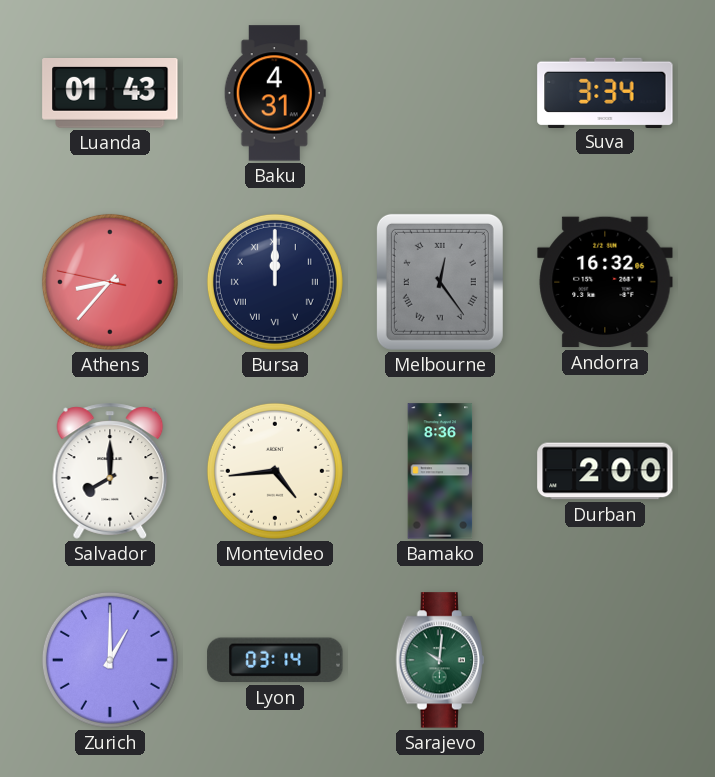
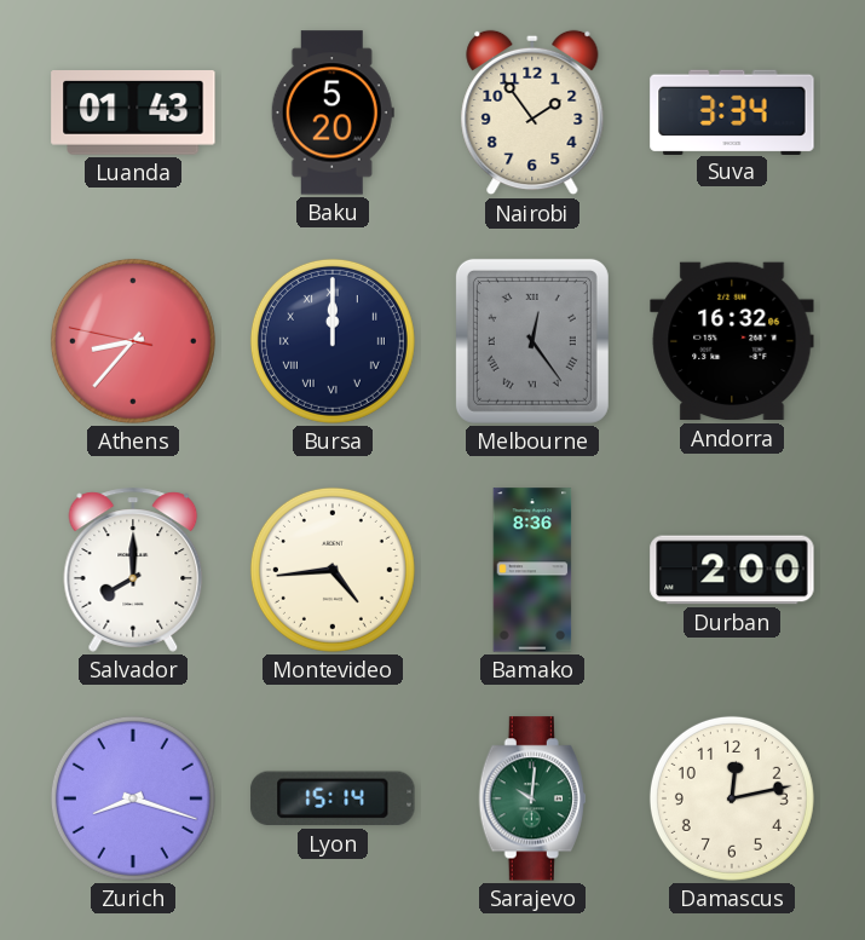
Baku: 4:31 -> 5:20 (333, 113)
Nairobi: none -> 1:54 (532, 113)
Zurich: 1:00 -> 8:18 (133, 798)
Lyon: 03:14 -> 15:14 (333, 798)
Damascus: none -> 12:13 (732, 798)
